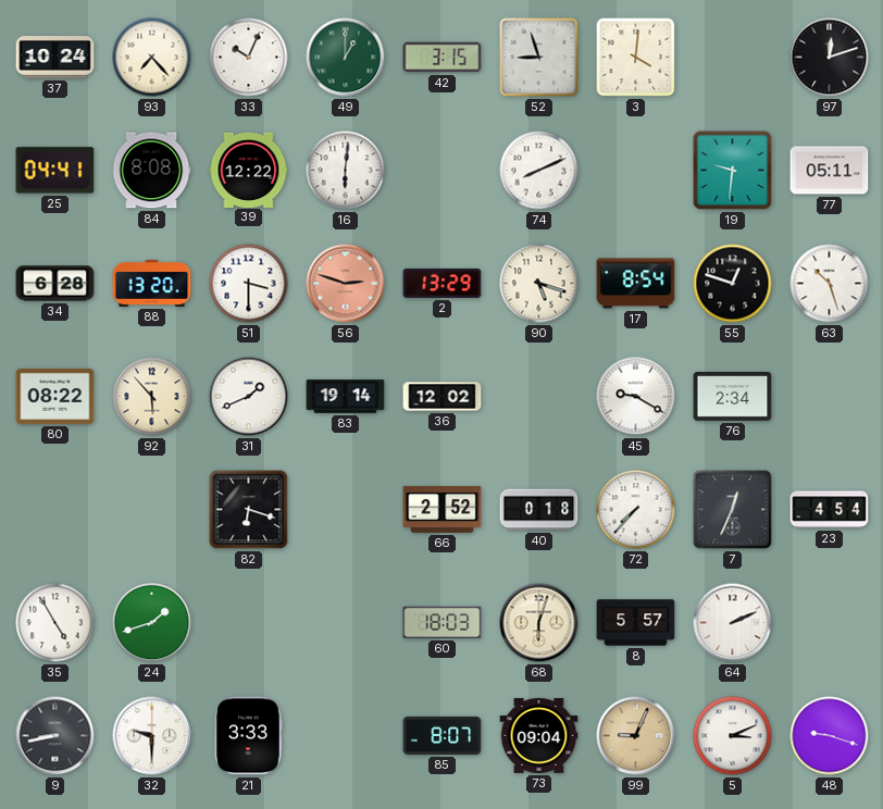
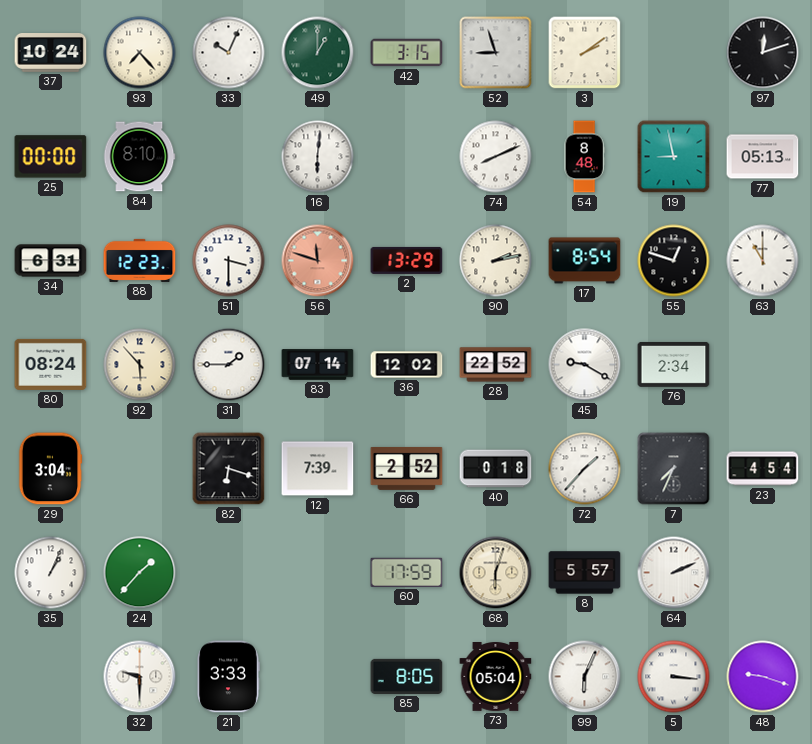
3: 4:01 -> 2:09 (585, 53)
25: 04:41 -> 00:00 (51, 157)
84: 8:08 -> 8:10 (139, 157)
39: 12:22 -> none (249, 170)
54: none -> 8:48 (584, 157)
19: 9:31 -> 8:58 (674, 157)
77: 05:11 -> 05:13 (763, 157)
34: 6:28 -> 6:31 (51, 261)
88: 13:20 -> 12:23 (140, 260)
56: 2:48 -> 11:48 (318, 261)
90: 5:18 -> 2:13 (496, 261)
63: 10:27 -> 11:00 (763, 261)
80: 08:22 -> 08:24 (51, 364)
31: 1:41 -> 1:45 (229, 365)
83: 19:14 -> 07:14 (318, 365)
28: none -> 22:52 (496, 365)
29: none -> 3:04 (50, 469)
12: none -> 7:39 (318, 469)
72: 7:37 -> 1:37 (585, 469)
7: 12:34 -> 7:34 (674, 469)
35: 4:55 -> 1:04 (51, 573)
24: 1:42 -> 1:37 (140, 573)
60: 18:03 -> 17:59 (407, 572)
9: 8:43 -> none (55, 736)
85: 8:07 -> 8:05 (407, 676)
73: 09:04 -> 05:04 (496, 677)
99: 9:04 -> 6:04 (585, 677)
99 dial: champagne -> white (585, 677)
5: 3:11 -> 3:16 (674, 677)
